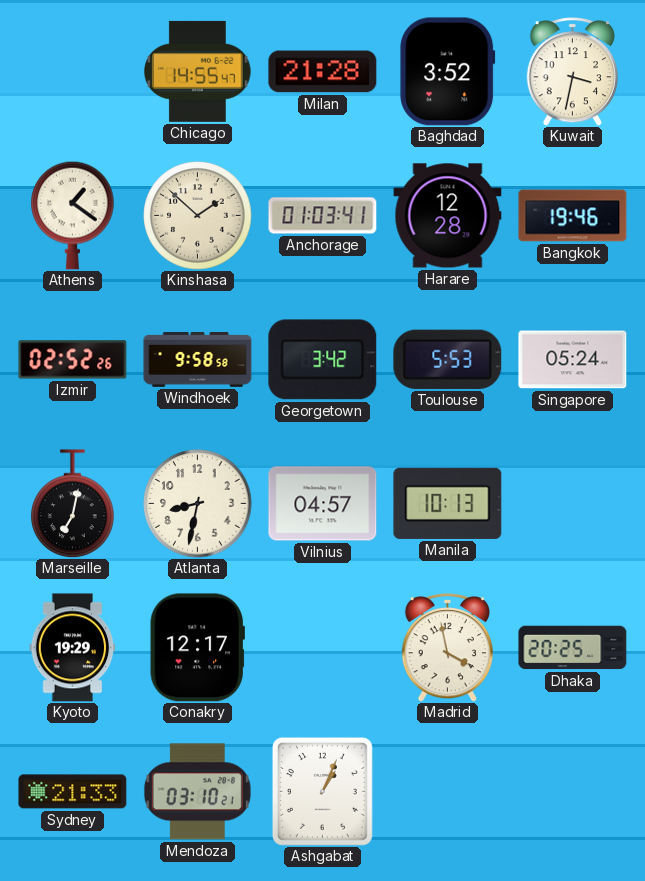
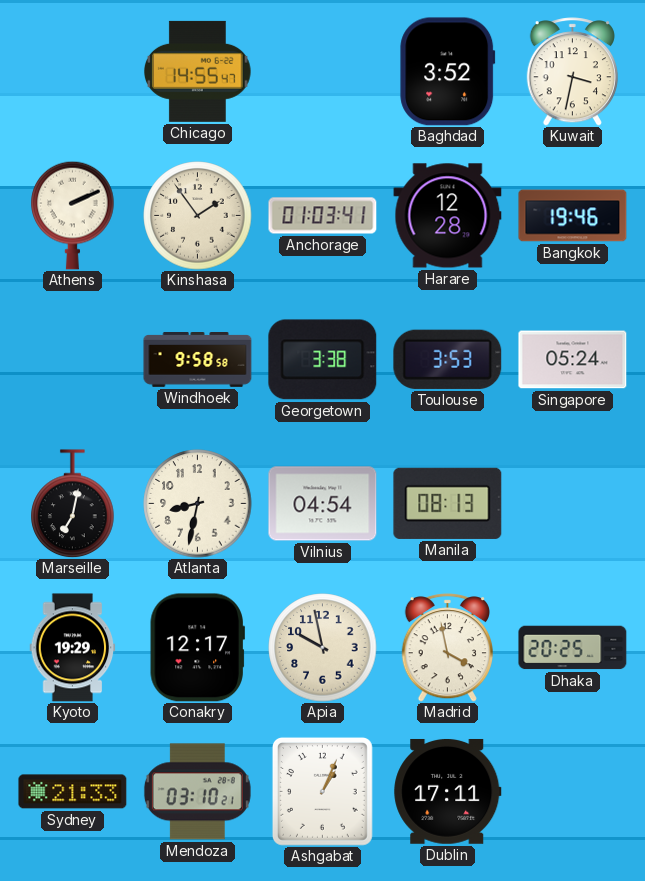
Milan: 21:28 -> none (323, 72)
Athens: 1:21 -> 2:11 (73, 215)
Kinshasa: 1:52 -> 1:54 (198, 216)
Izmir: 02:52 -> none (73, 360)
Georgetown: 3:42 -> 3:38 (323, 360)
Toulouse: 5:53 -> 3:53 (448, 359)
Vilnius: 04:57 -> 04:54 (323, 504)
Manila: 10:13 -> 08:13 (448, 503)
Apia: none -> 9:58 (323, 648)
Dublin: none -> 17:11 (448, 791)
